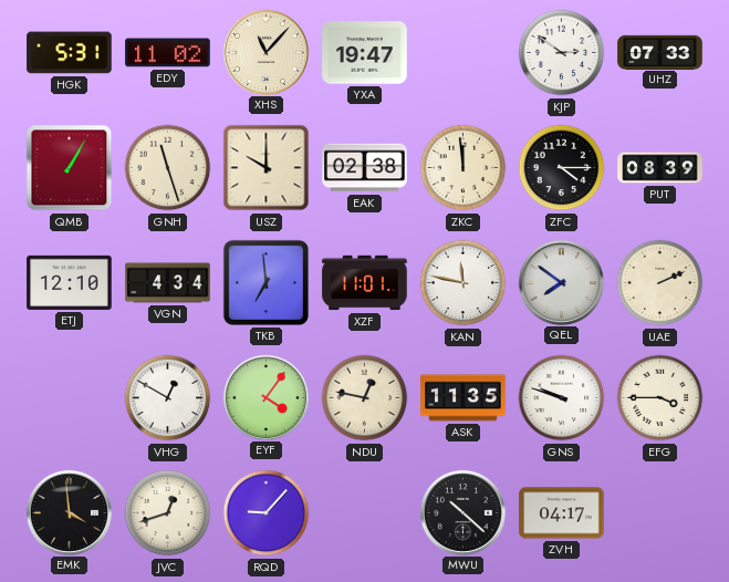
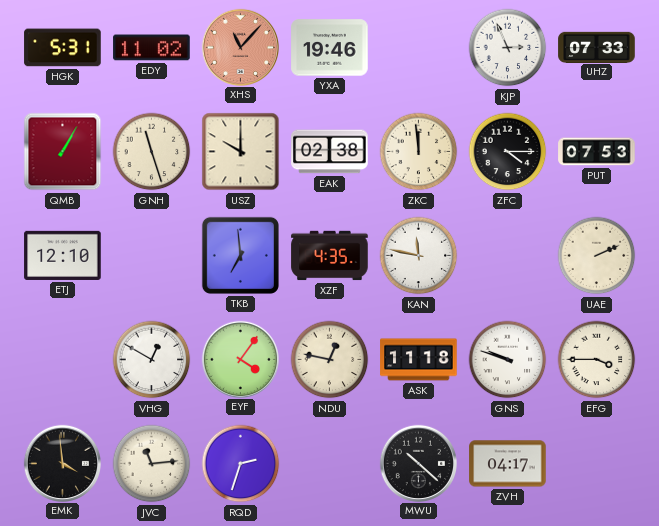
XHS dial: cream -> salmon (240, 47)
YXA: 19:47 -> 19:46 (330, 48)
KJP: 2:51 -> 2:56 (508, 48)
PUT: 08:39 -> 07:53 (597, 152)
VGN: 4:34 -> none (168, 283)
XZF: 11:01 -> 4:35 (330, 256)
QEL: 7:51 -> none (561, 282)
ASK: 11:35 -> 11:18 (419, 360)
JVC: 12:42 -> 11:14 (152, 464)
RQD: 9:07 -> 2:33 (241, 464)
